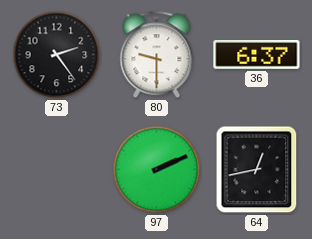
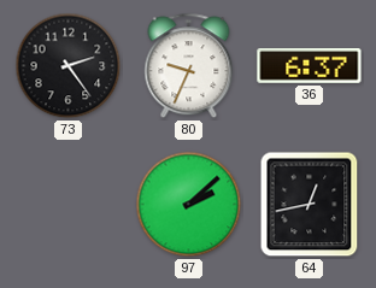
80: 9:30 -> 9:34 (189, 66)
97: 2:11 -> 2:08 (189, 205)
